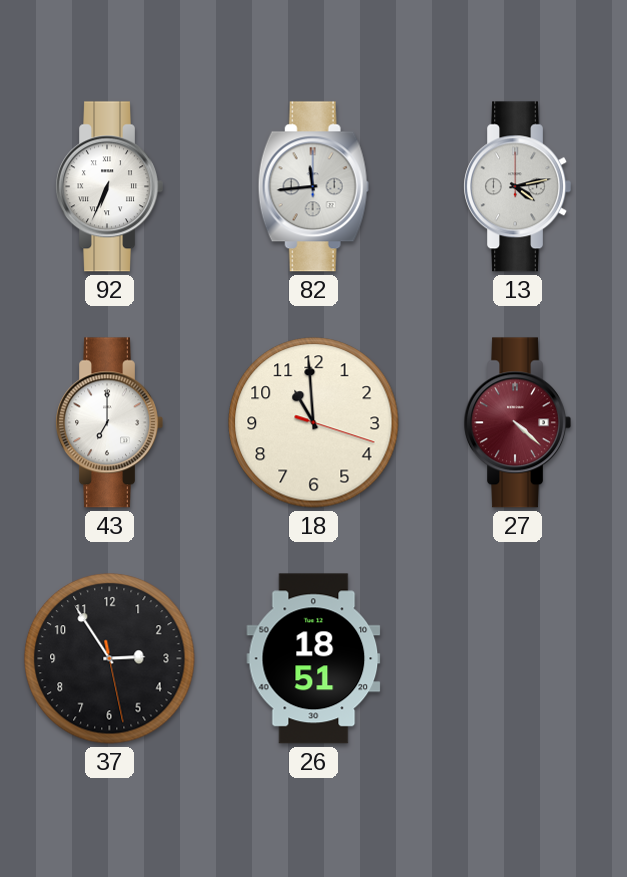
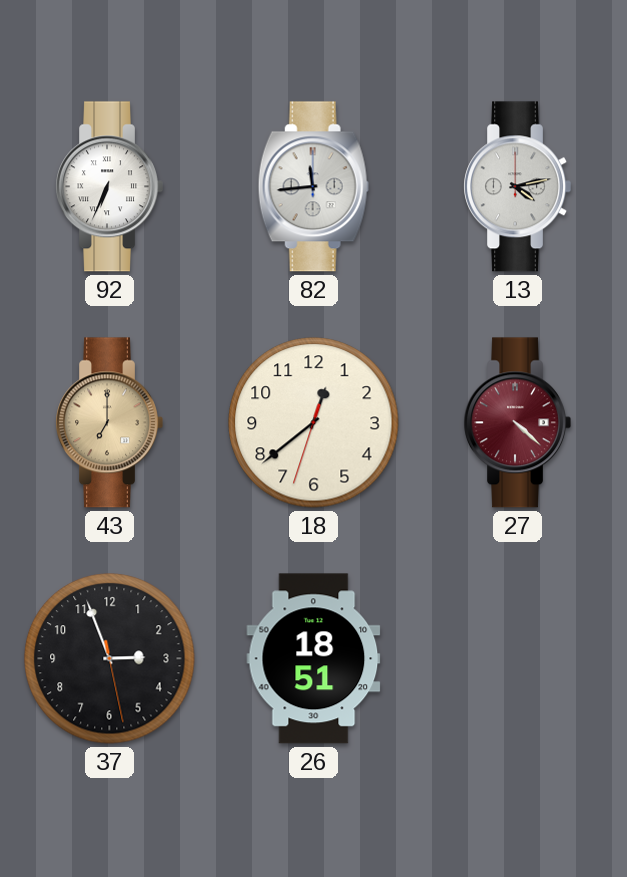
43 dial: white -> champagne (109, 423)
18: 10:59 -> 12:38 (314, 423)
37: 2:54 -> 2:56 (110, 659)
